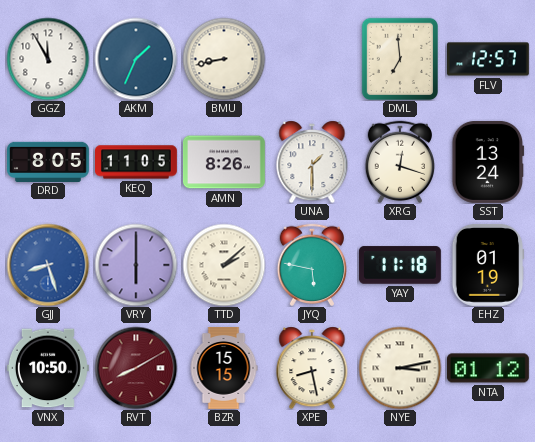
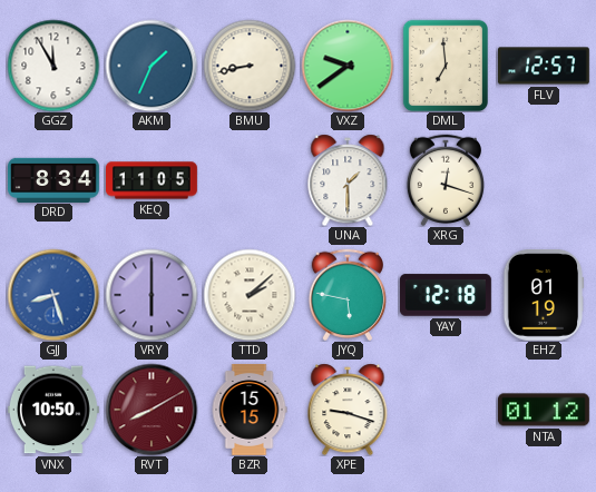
VXZ: none -> 9:39 (348, 66)
DRD: 8:05 -> 8:34 (55, 179)
AMN: 8:26 -> none (224, 162)
SST: 13:24 -> none (488, 162)
YAY: 11:18 -> 12:18 (446, 295)
XPE: 8:28 -> 9:18 (348, 410)
NYE: 3:13 -> none (400, 368)
